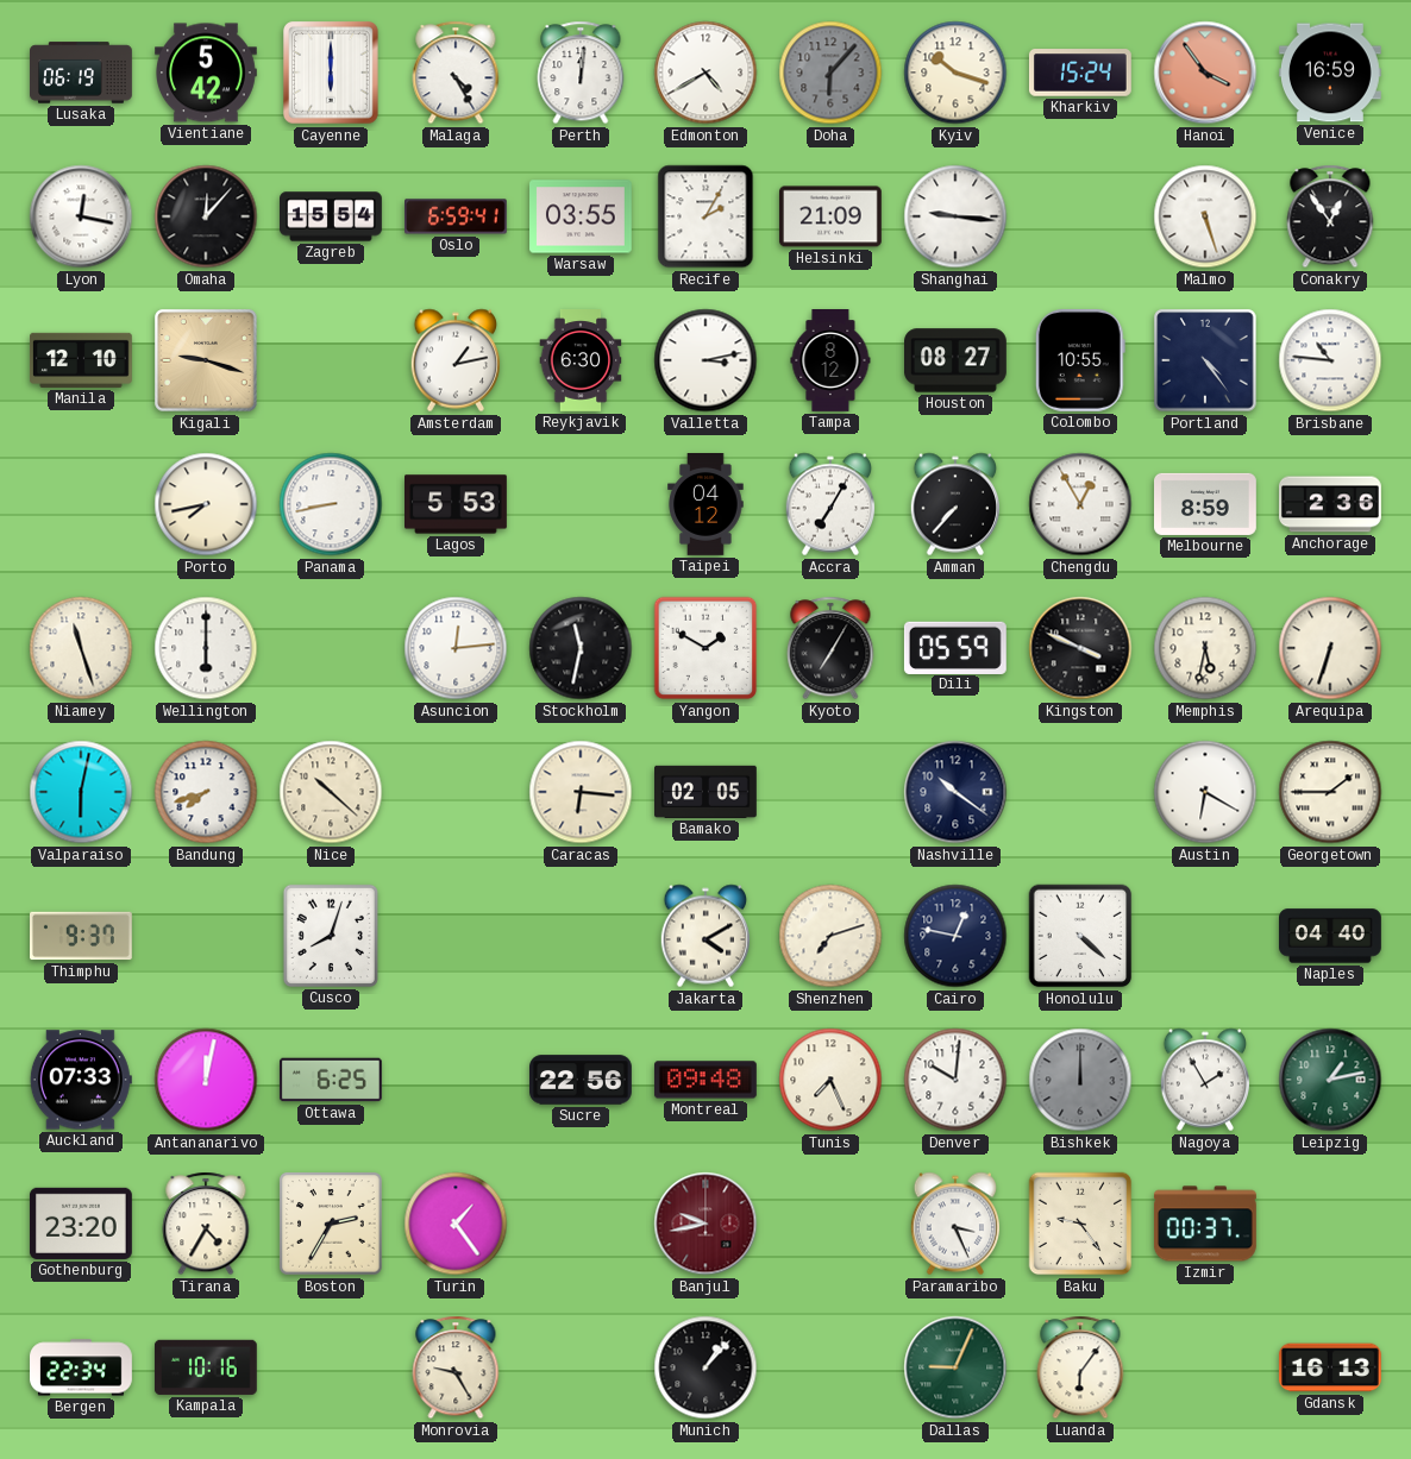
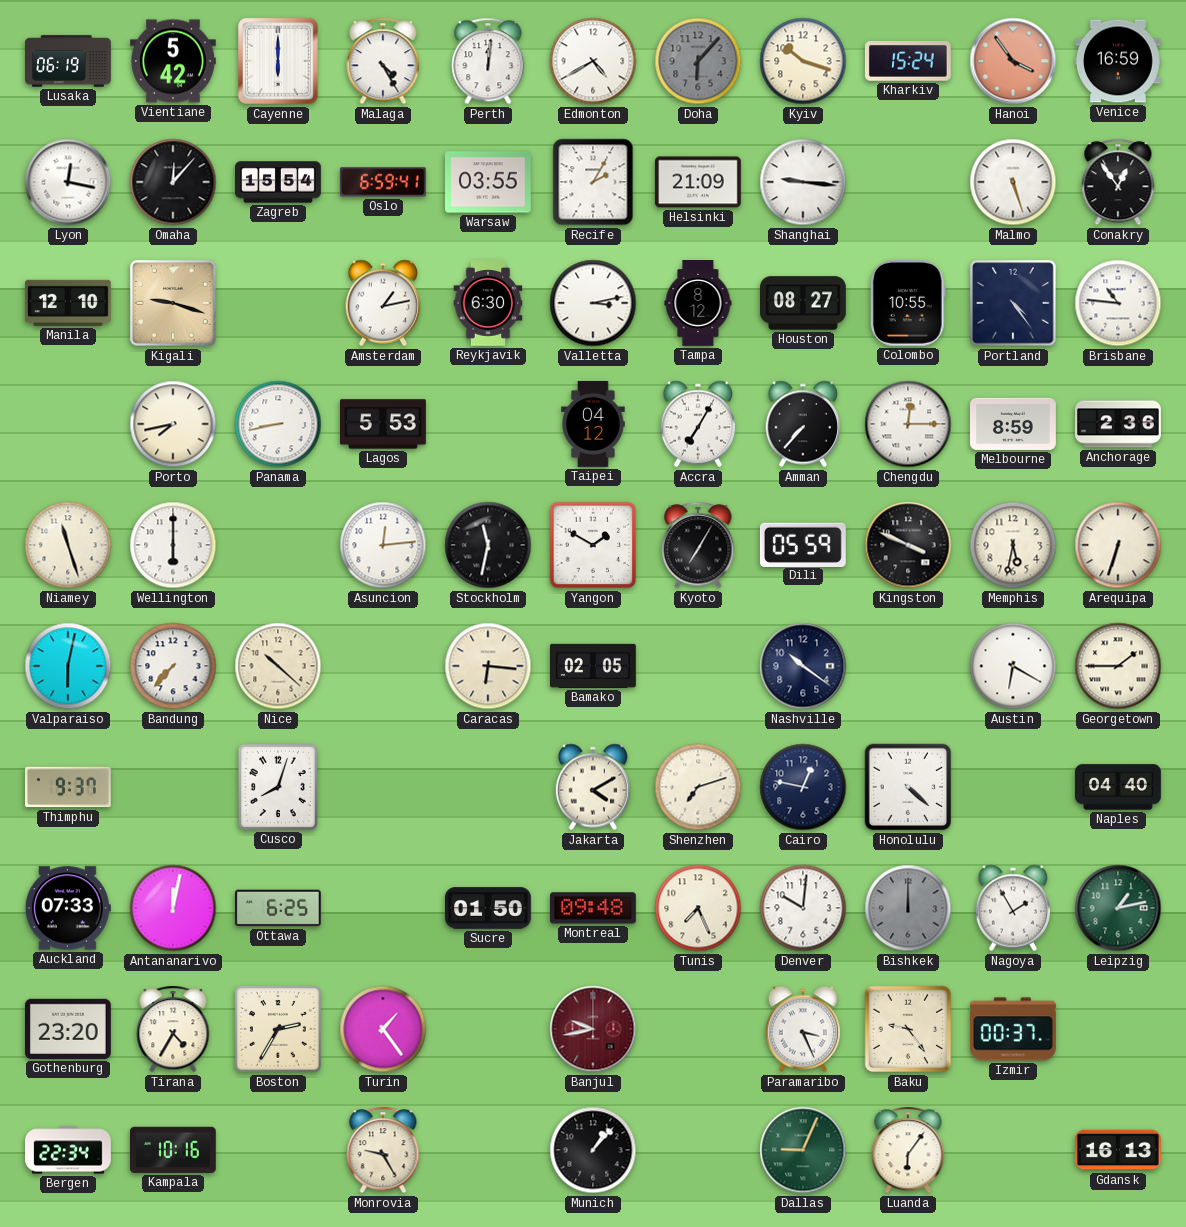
Chengdu: 12:55 -> 12:15 (908, 424)
Bandung: 7:42 -> 7:37 (173, 666)
Sucre: 22:56 -> 01:50 (489, 908)
